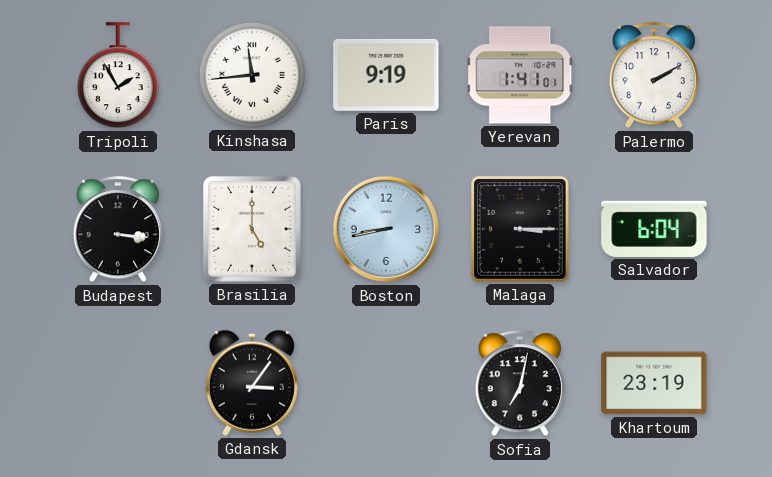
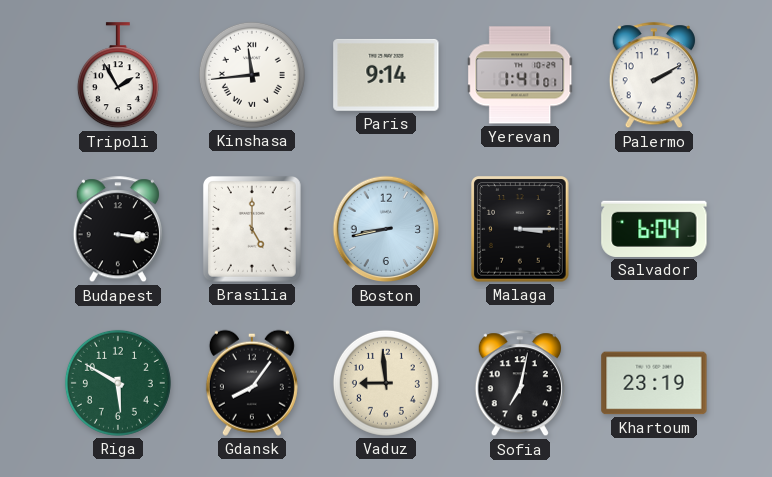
Paris: 9:19 -> 9:14 (386, 75)
Riga: none -> 5:50 (118, 383)
Gdansk: 3:06 -> 8:06 (252, 383)
Vaduz: none -> 8:59 (386, 383)
